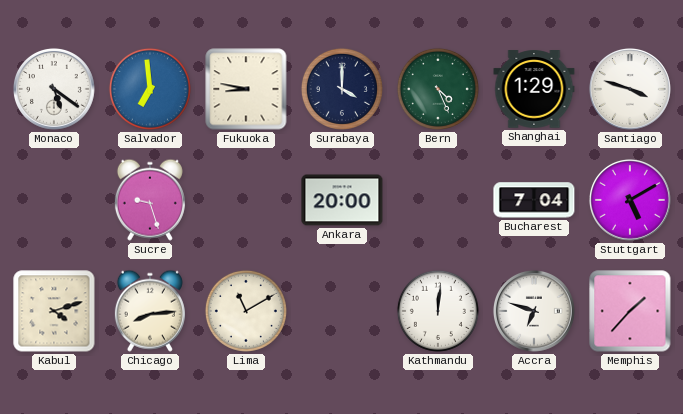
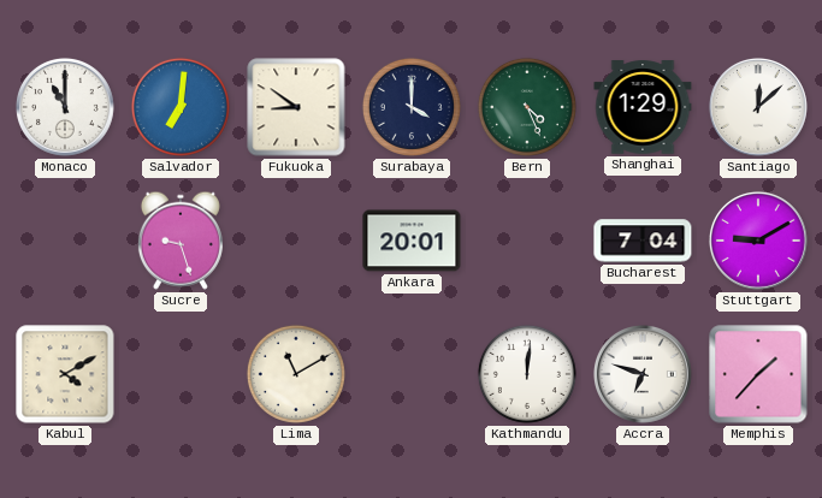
Monaco: 5:21 -> 11:00 (65, 107)
Salvador: 6:59 -> 7:01 (181, 107)
Fukuoka: 8:47 -> 8:51 (296, 107)
Santiago: 3:48 -> 12:08 (758, 107)
Ankara: 20:00 -> 20:01 (412, 241)
Stuttgart: 5:10 -> 9:10 (758, 241)
Kabul: 4:12 -> 4:10 (65, 374)
Chicago: 8:14 -> none (150, 311)
